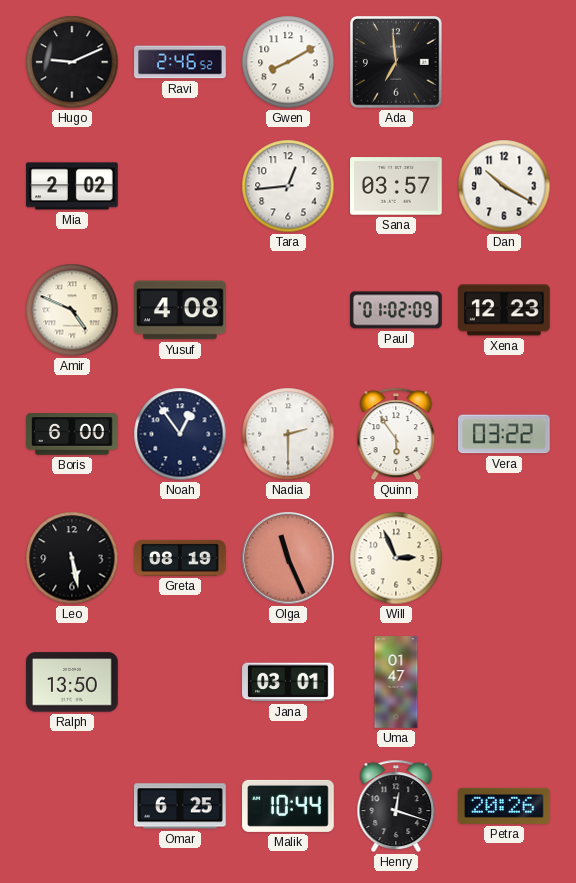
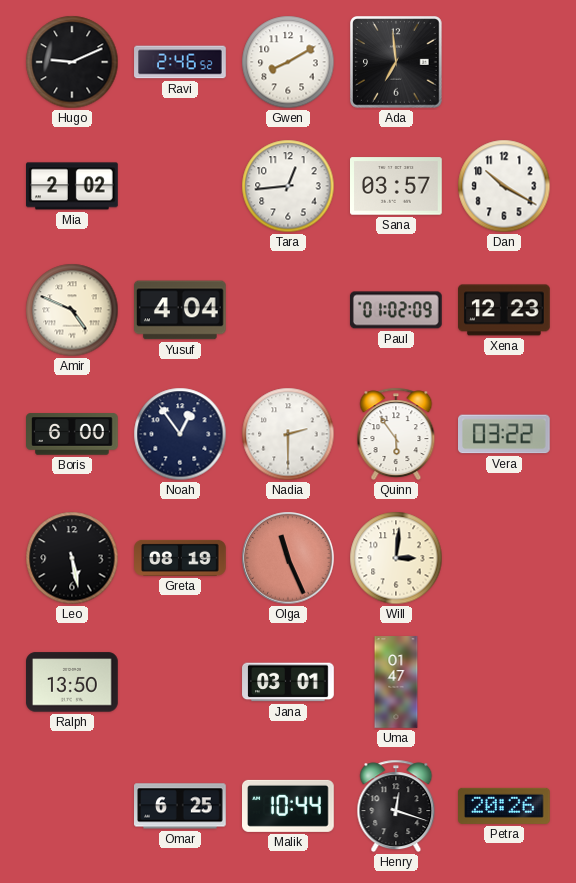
Yusuf: 4:08 -> 4:04 (181, 310)
Will: 2:56 -> 3:01 (396, 558)
